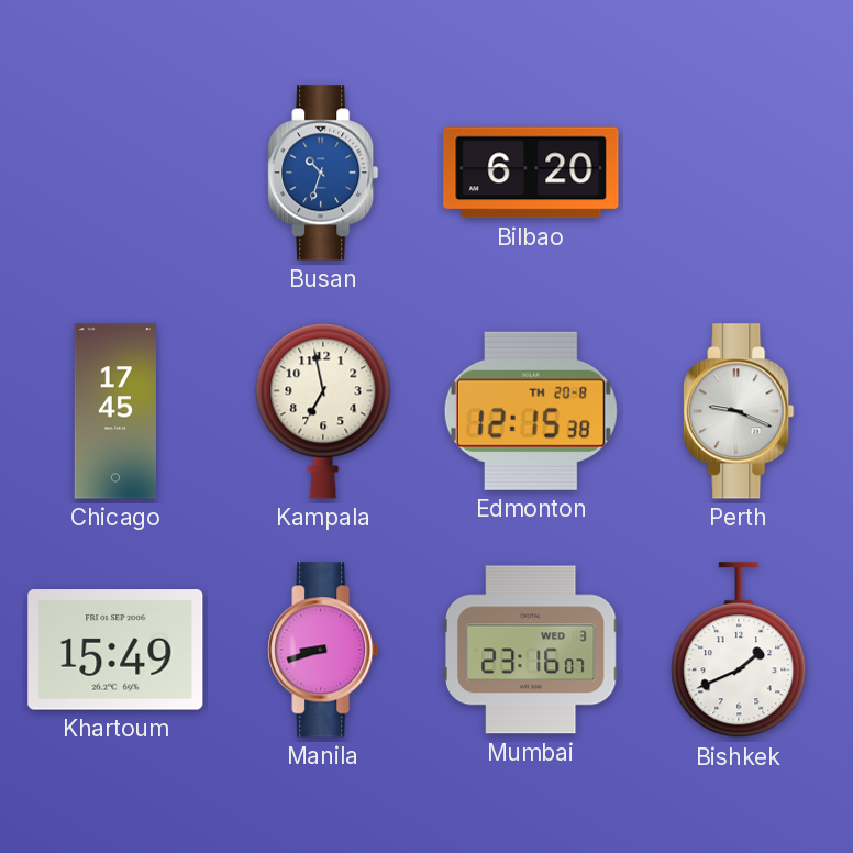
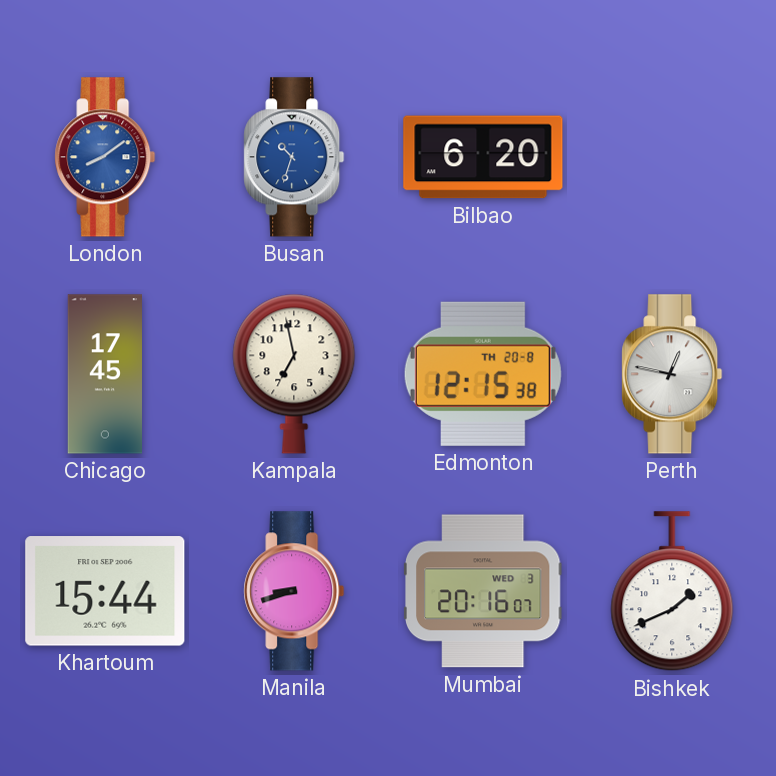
London: none -> 8:09 (105, 157)
Perth: 9:19 -> 12:47 (672, 374)
Khartoum: 15:49 -> 15:44 (105, 591)
Mumbai: 23:16 -> 20:16 (483, 591)
